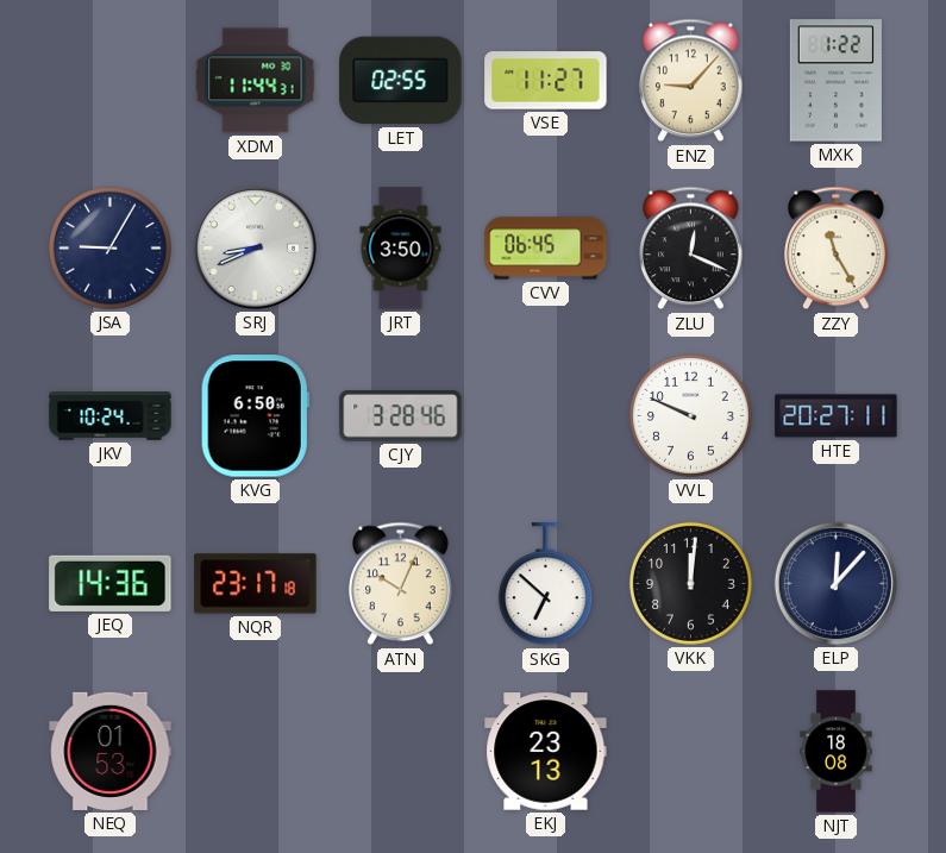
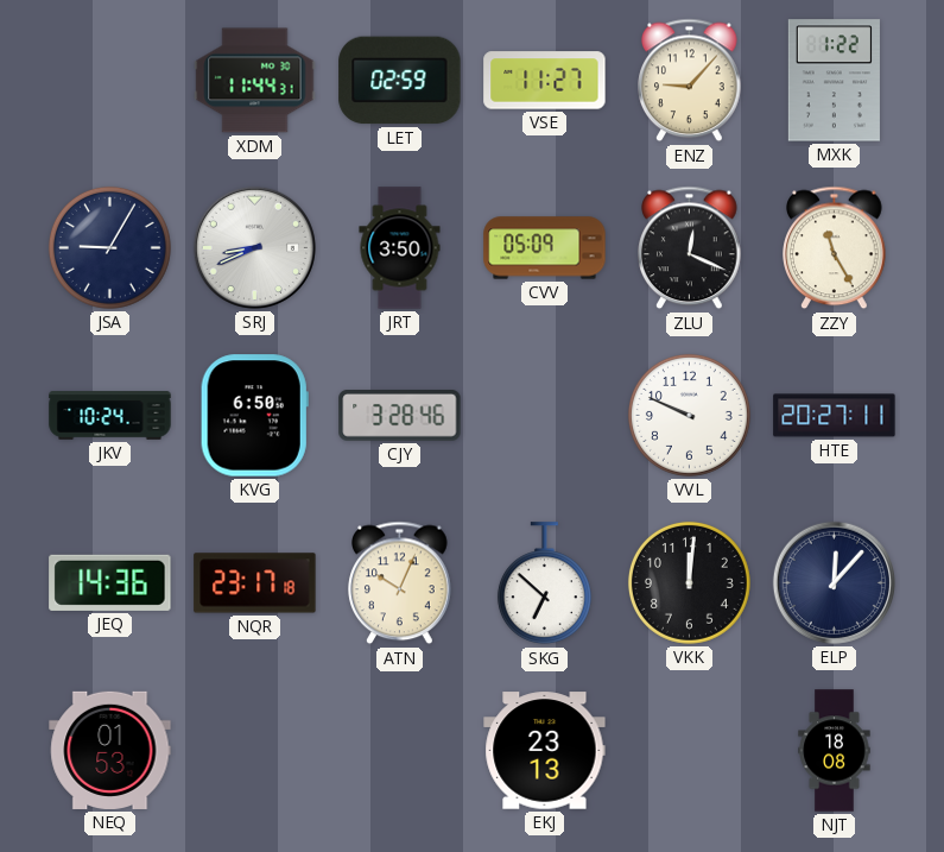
LET: 02:55 -> 02:59 (400, 81)
CVV: 06:45 -> 05:09 (545, 248)
